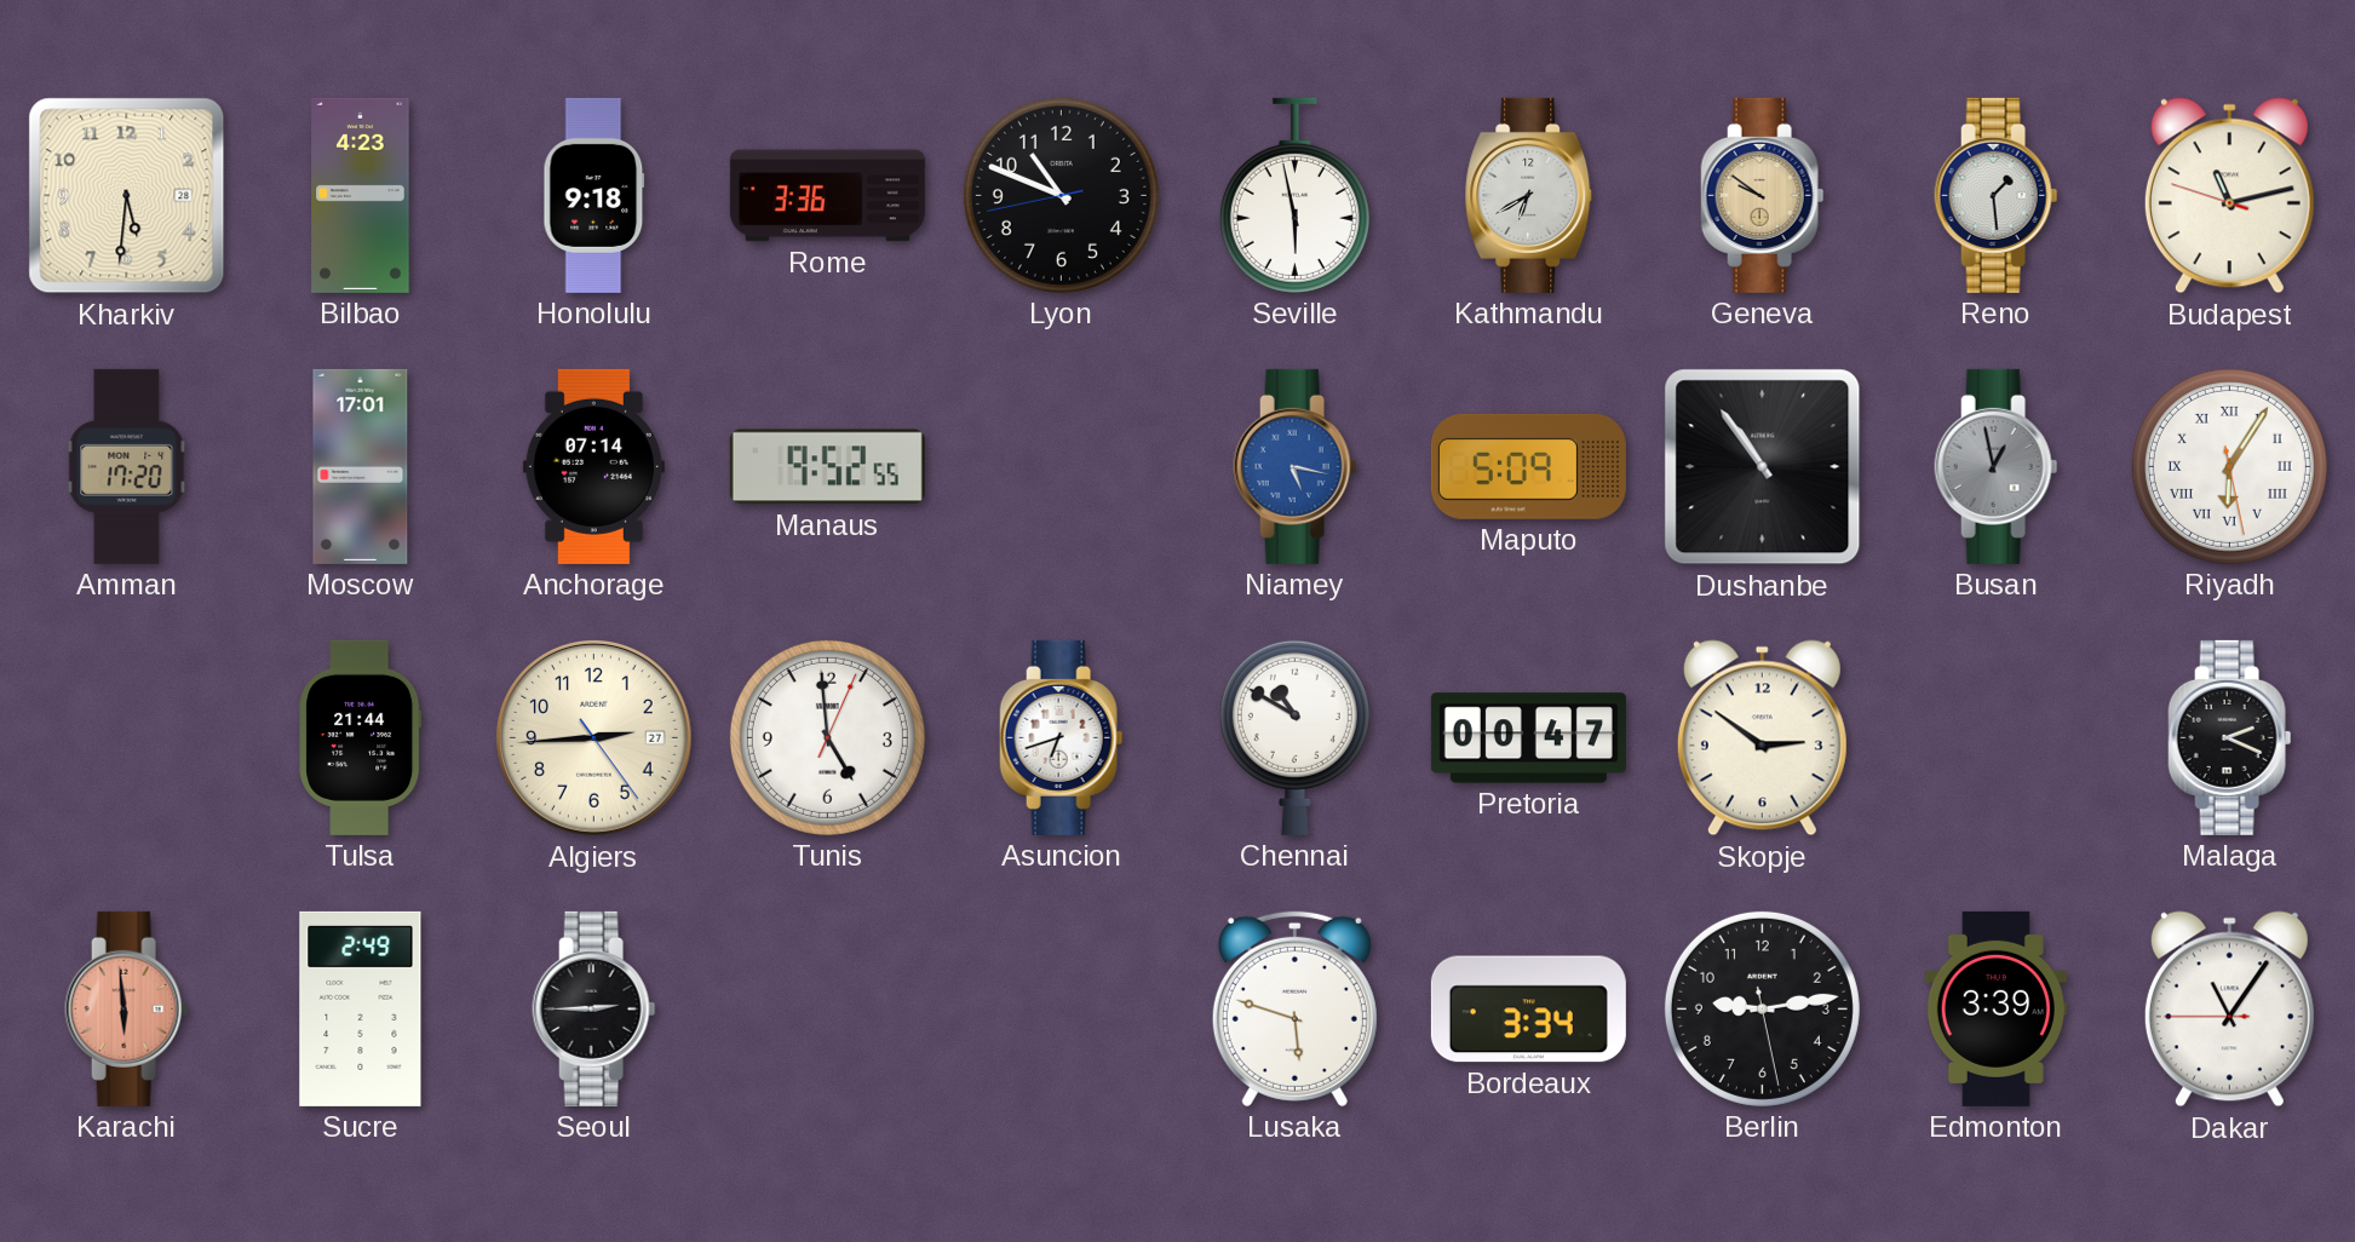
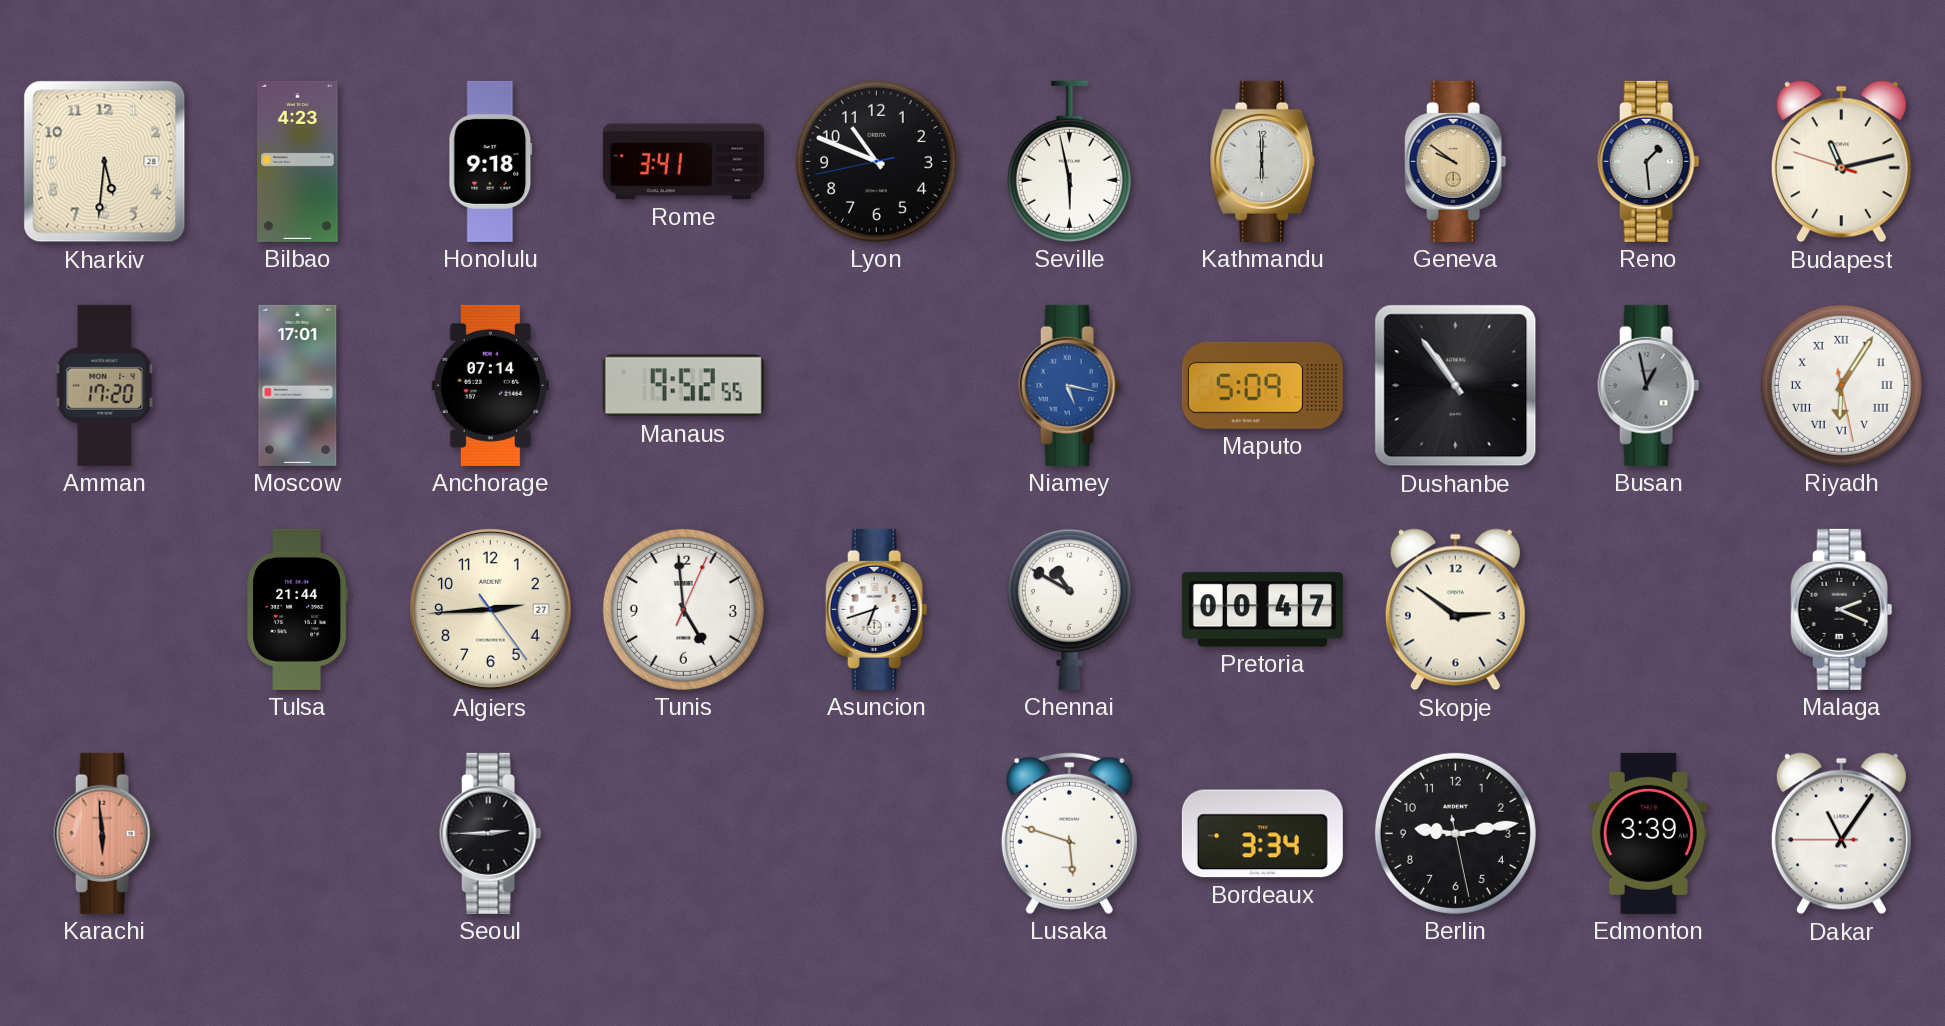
Rome: 3:36 -> 3:41 (683, 162)
Kathmandu: 6:40 -> 6:00 (1263, 161)
Sucre: 2:49 -> none (361, 1008)
